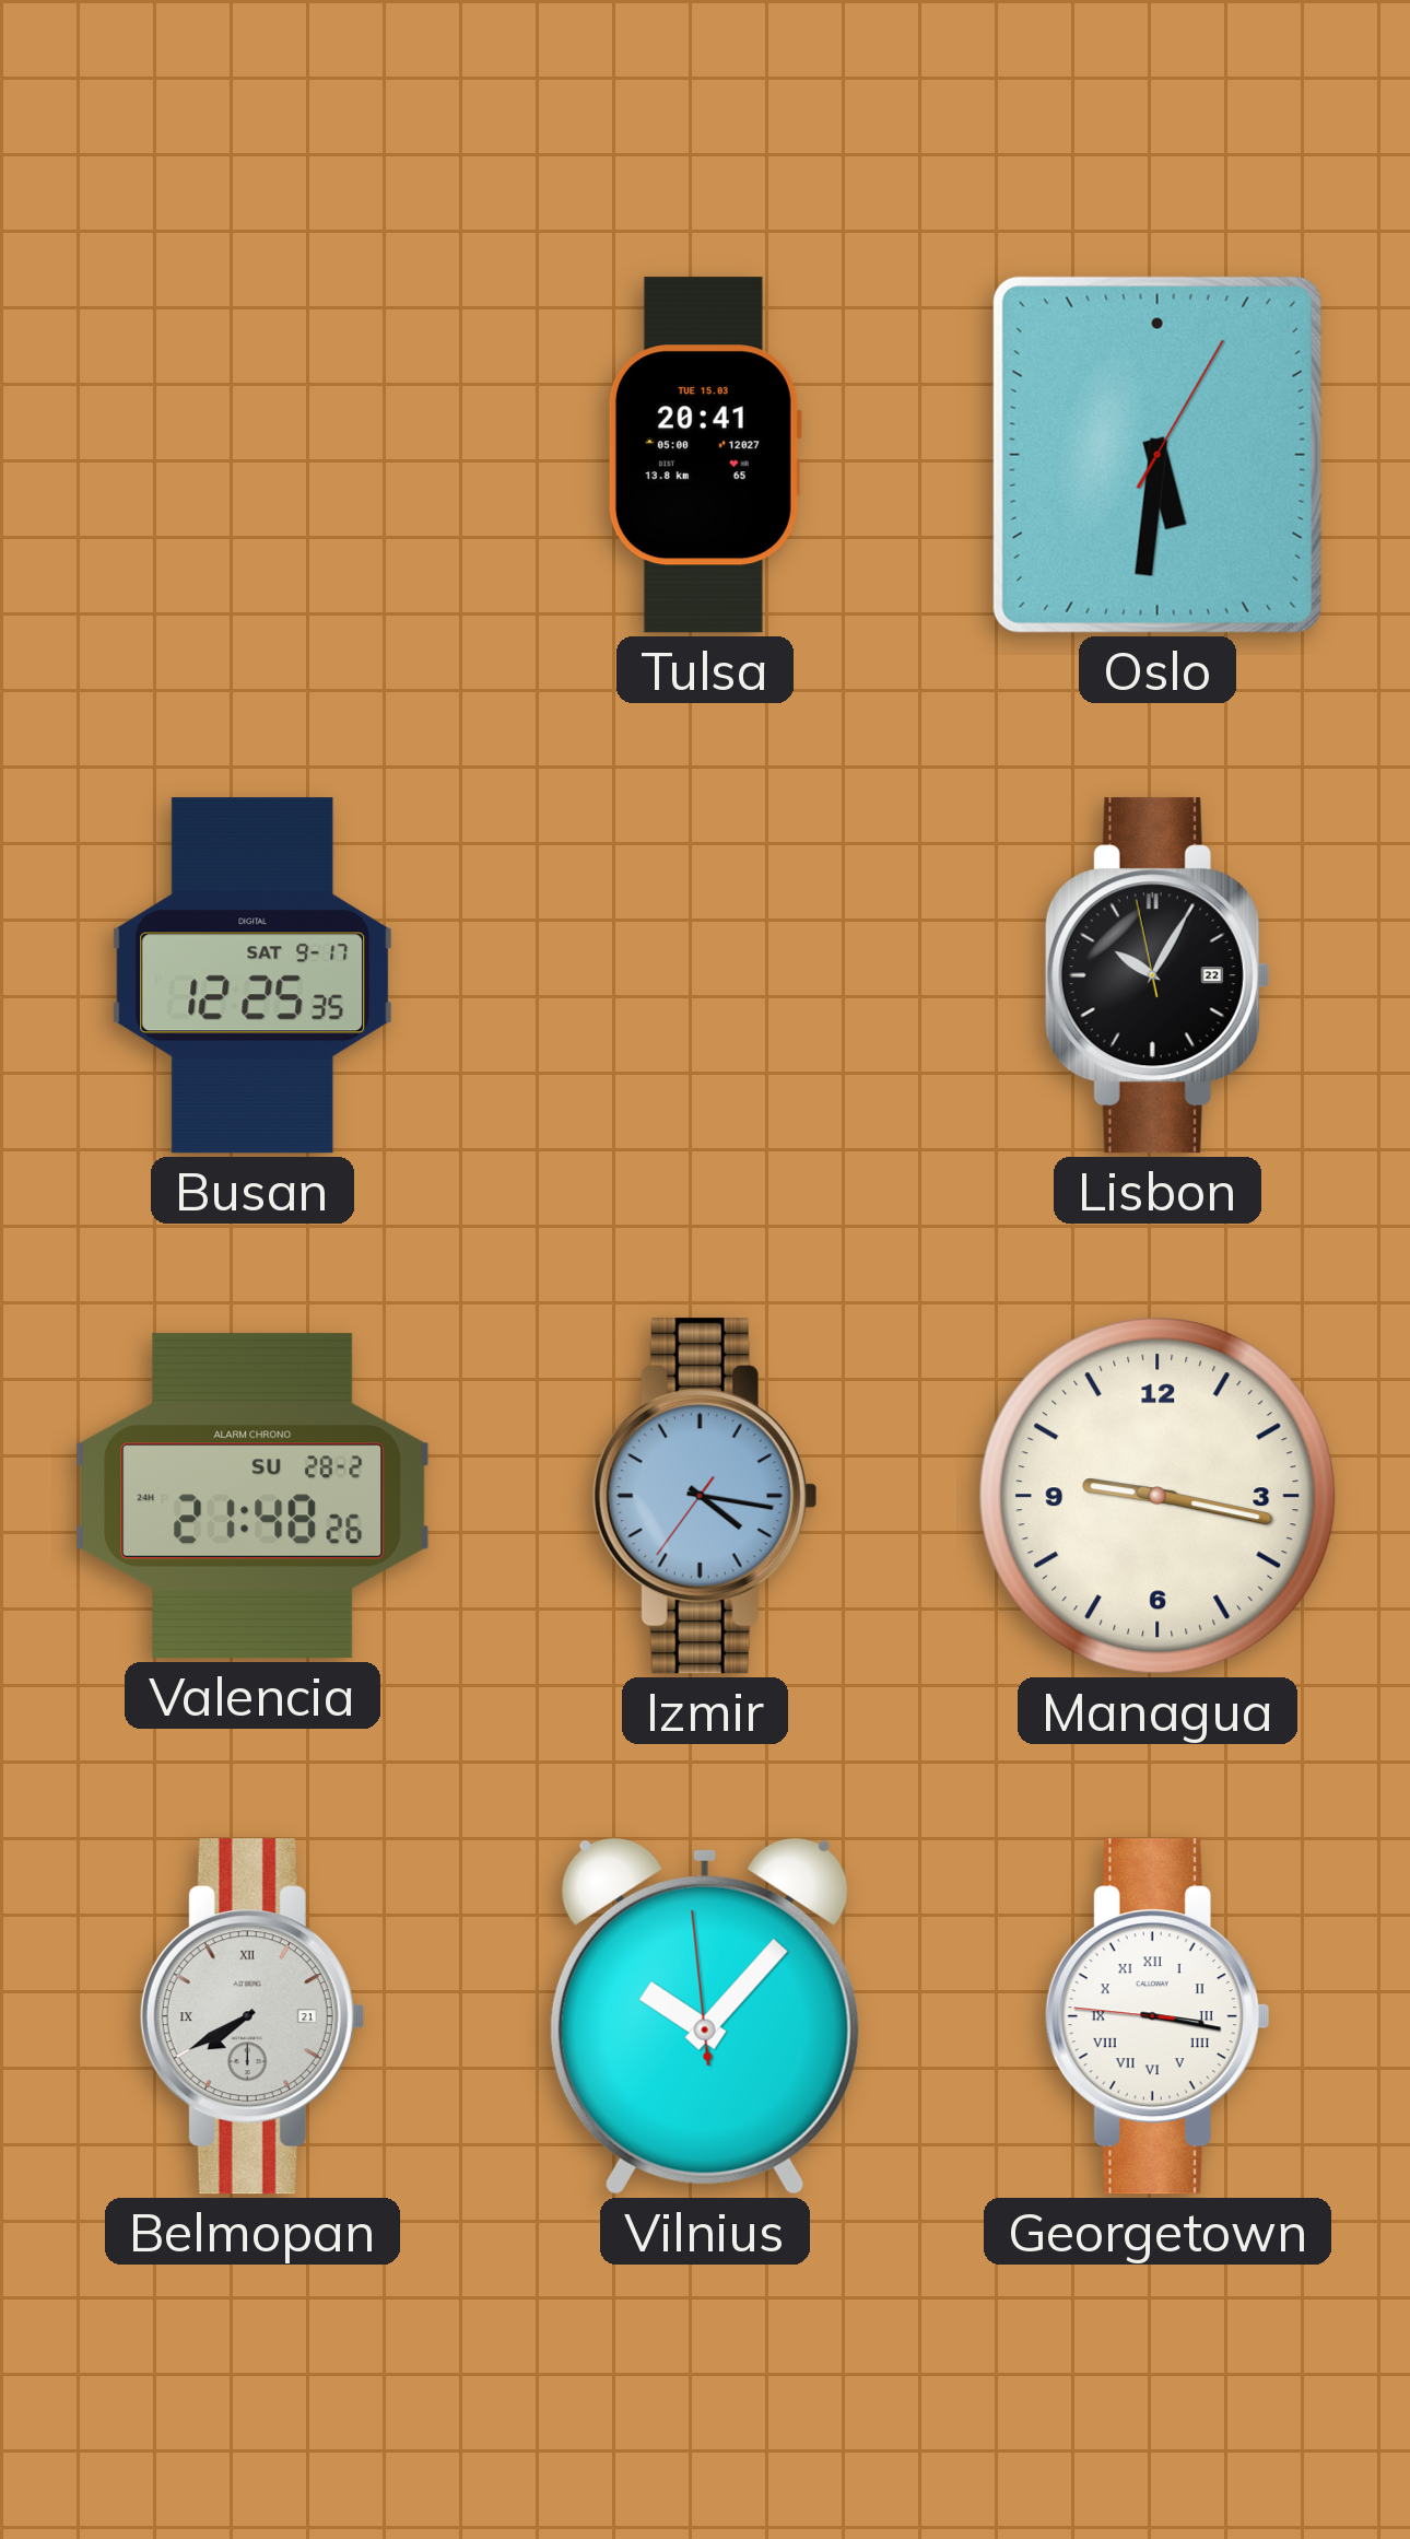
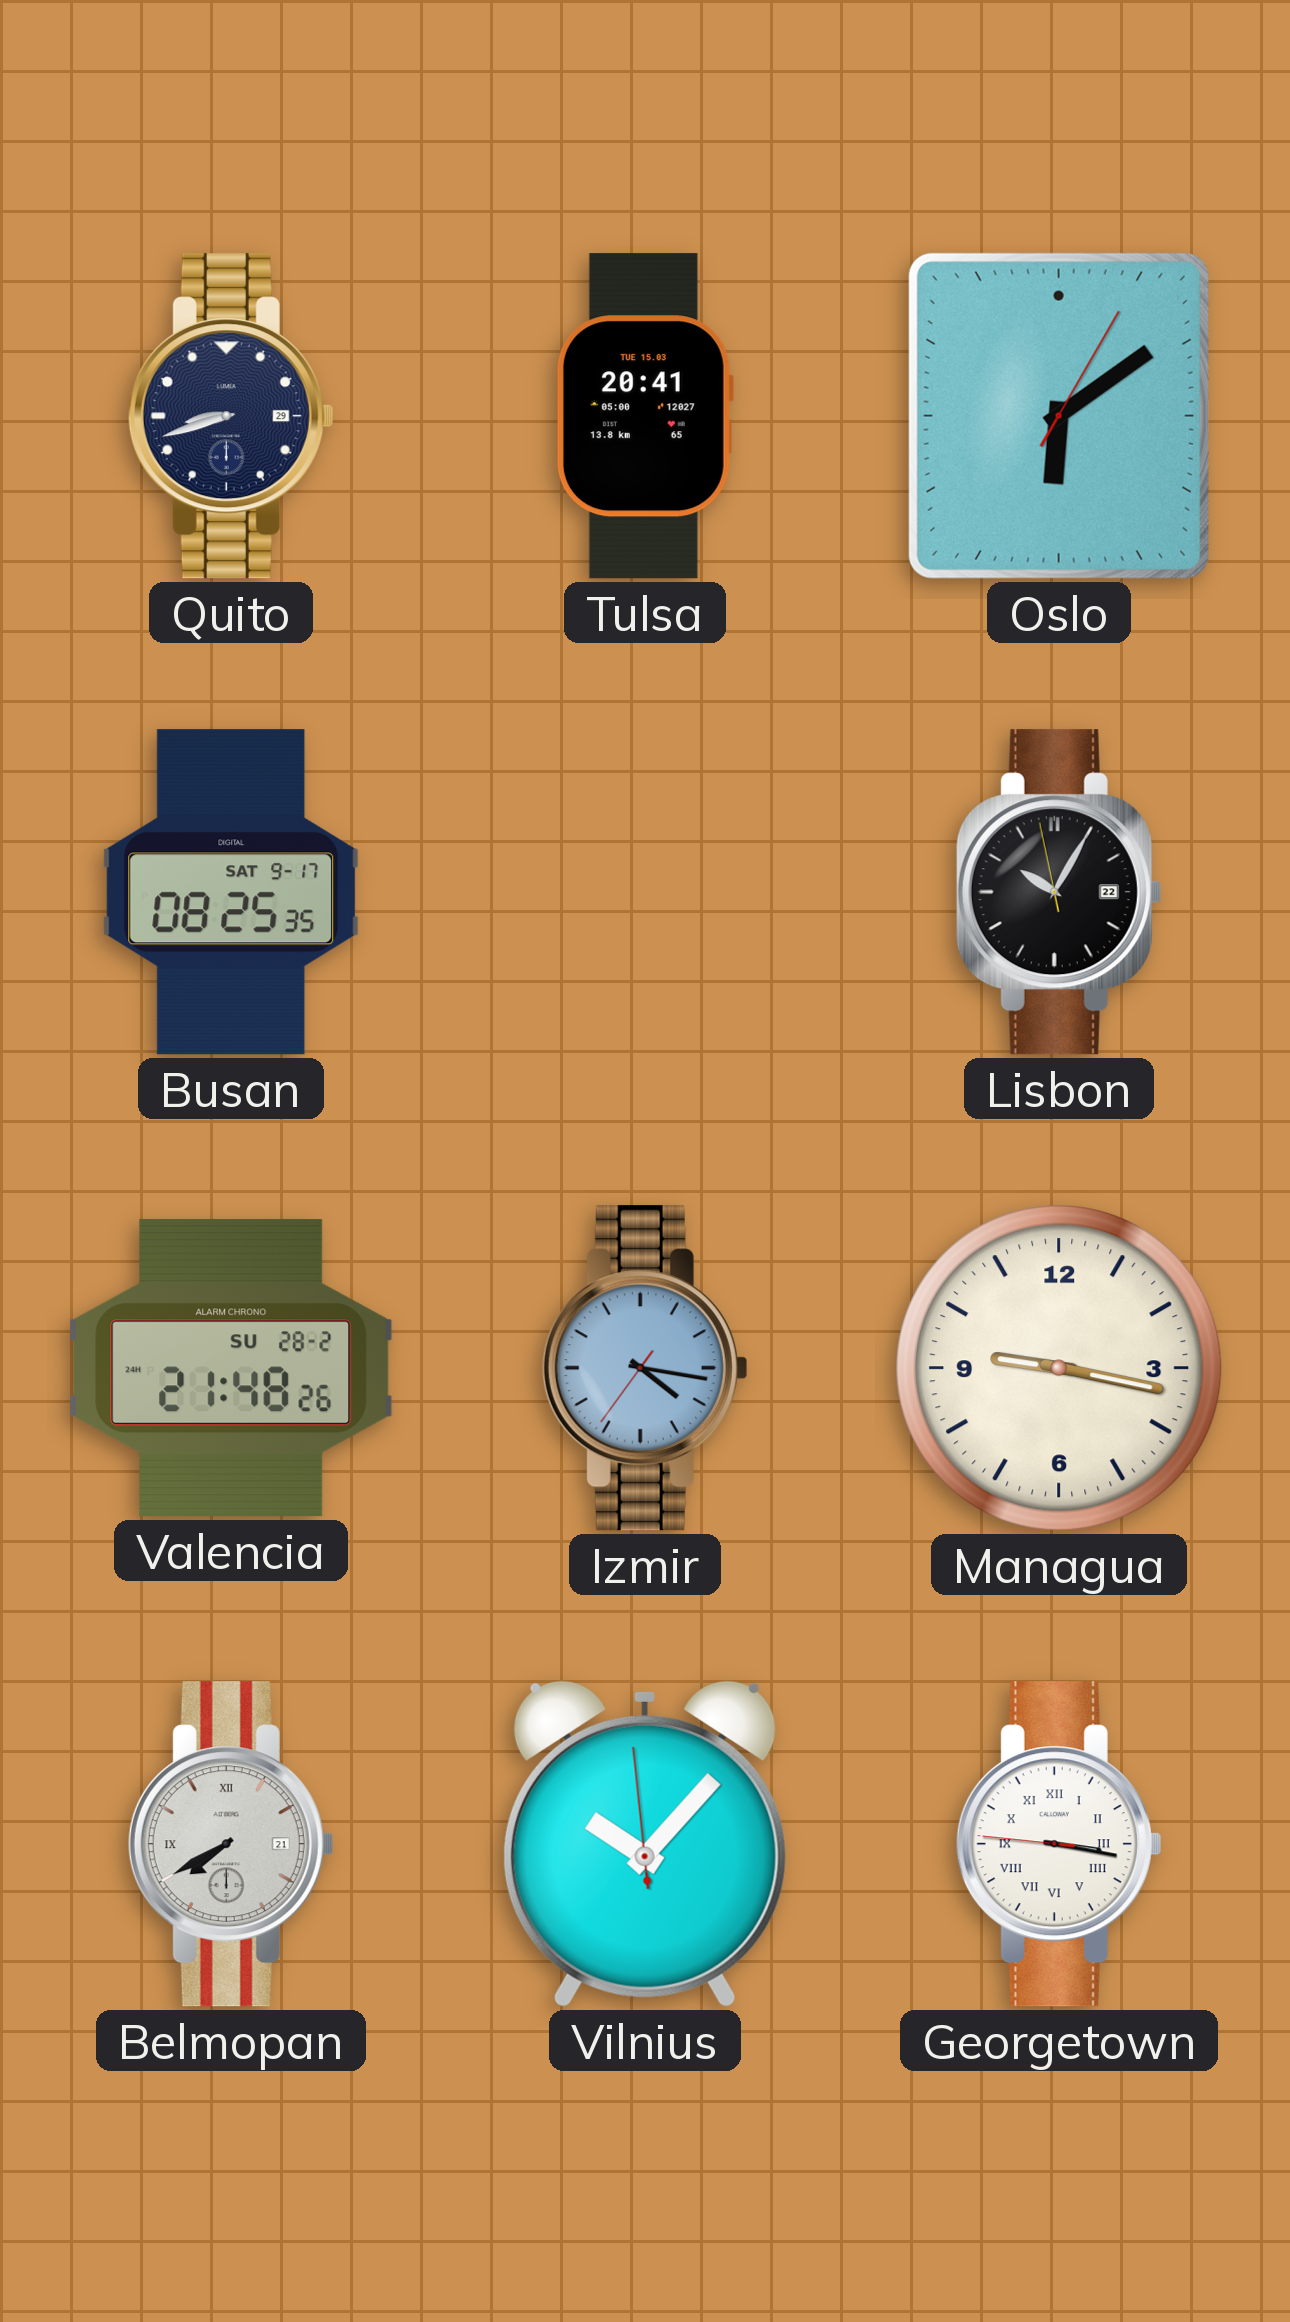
Quito: none -> 8:42 (231, 416)
Oslo: 5:31 -> 6:09 (1059, 416)
Busan: 12:25 -> 08:25 (231, 892)
